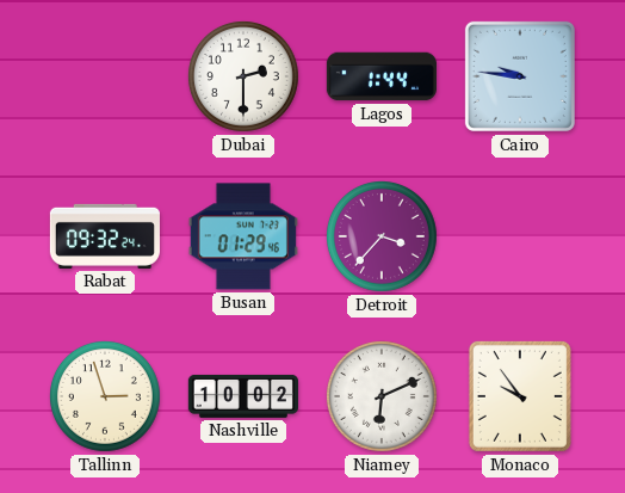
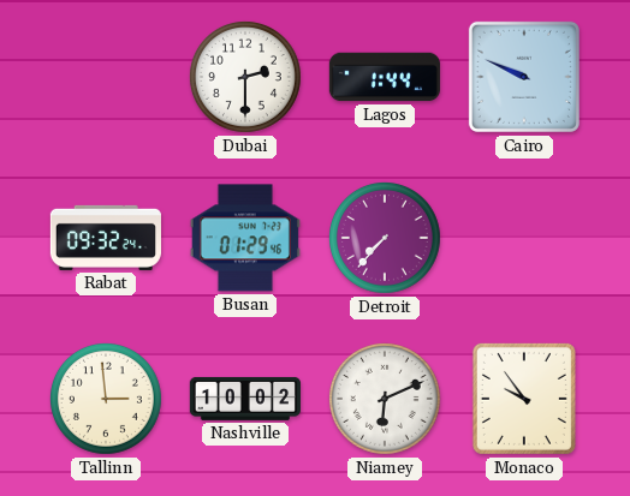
Cairo: 9:46 -> 9:49 (524, 77)
Detroit: 3:37 -> 7:37 (385, 238)
Tallinn: 2:57 -> 2:59 (106, 399)
